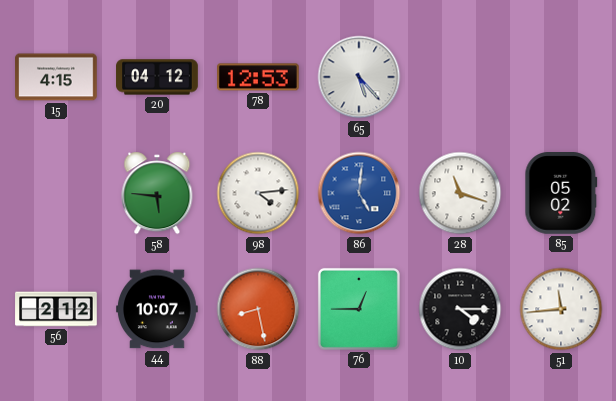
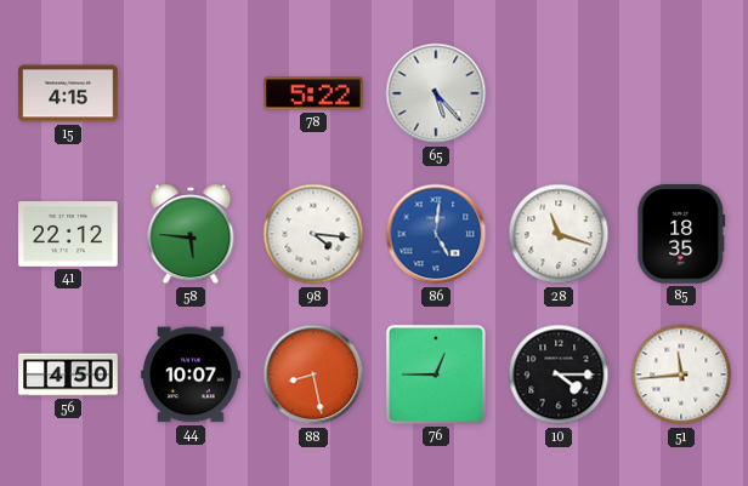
20: 04:12 -> none (157, 77)
78: 12:53 -> 5:22 (314, 93)
41: none -> 22:12 (68, 235)
98: 4:14 -> 4:16 (313, 234)
85: 05:02 -> 18:35 (681, 235)
56: 2:12 -> 4:50 (68, 374)
